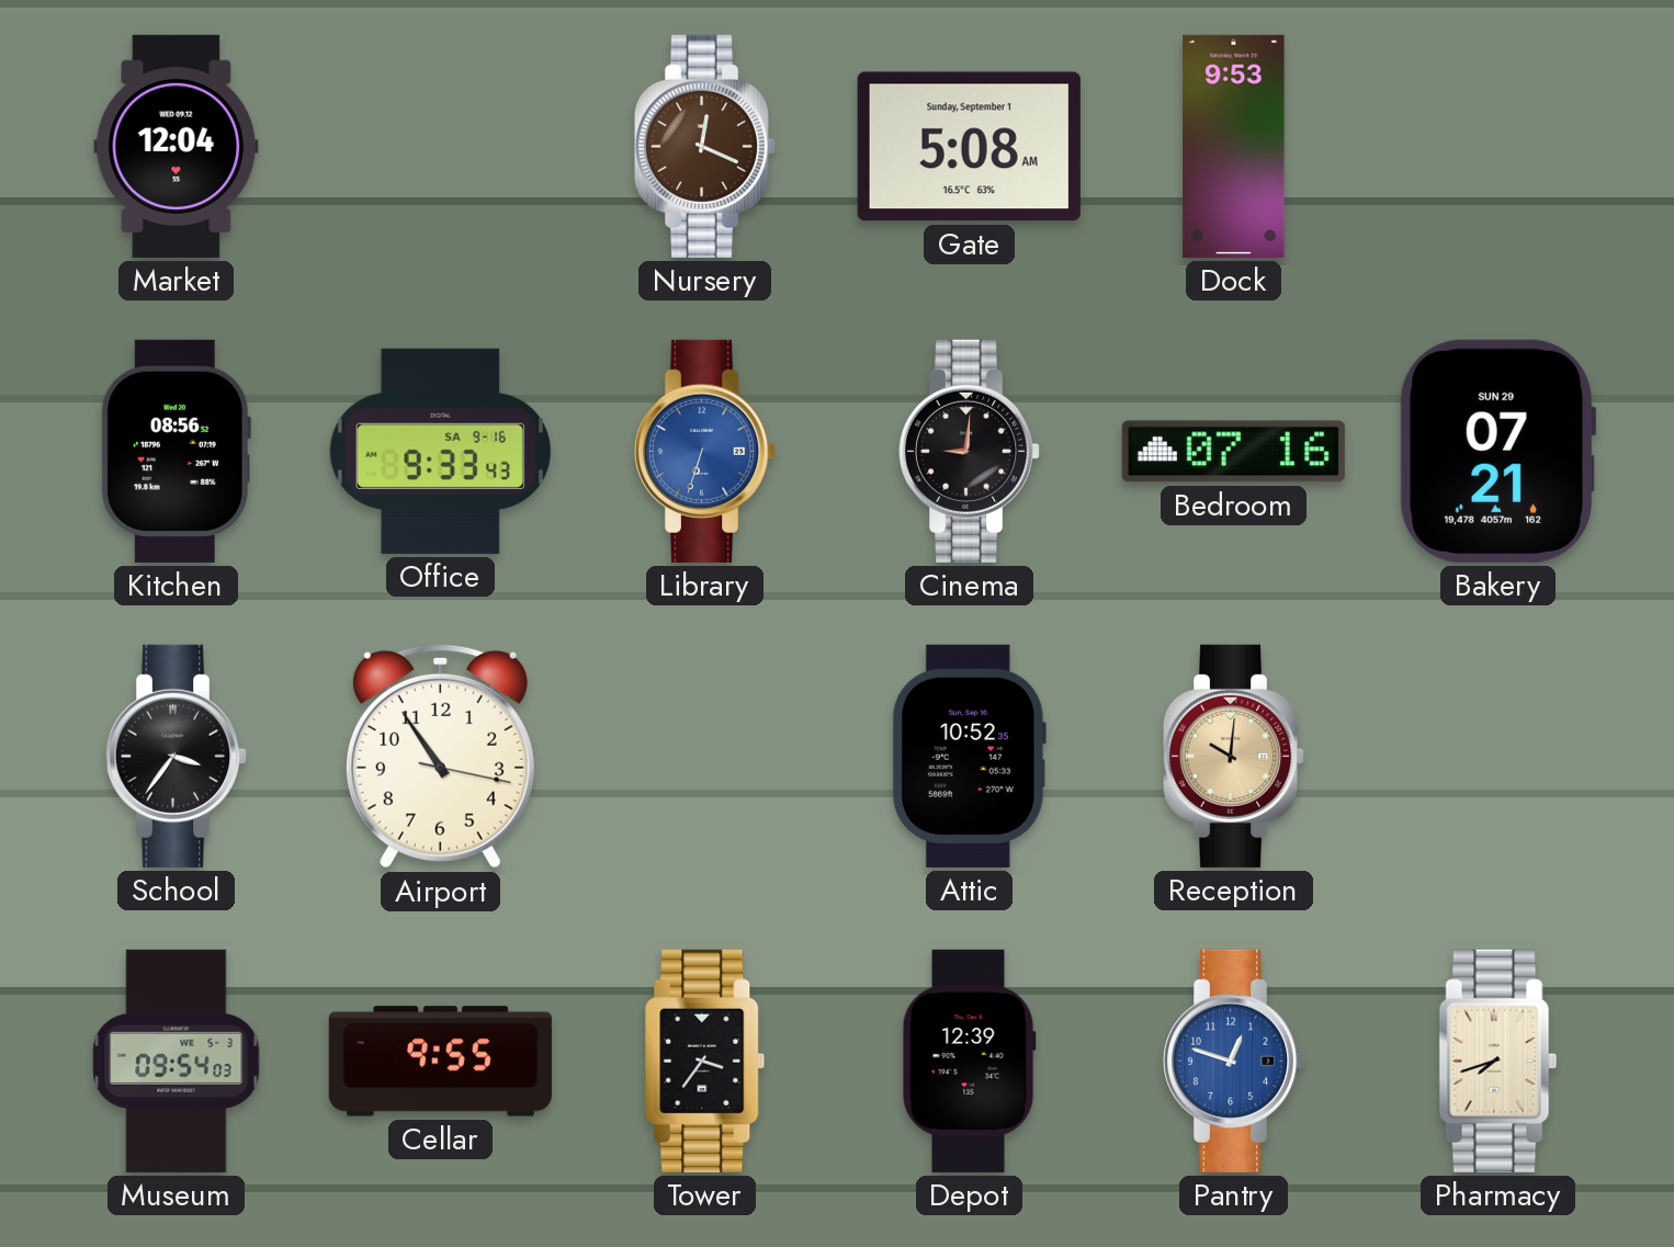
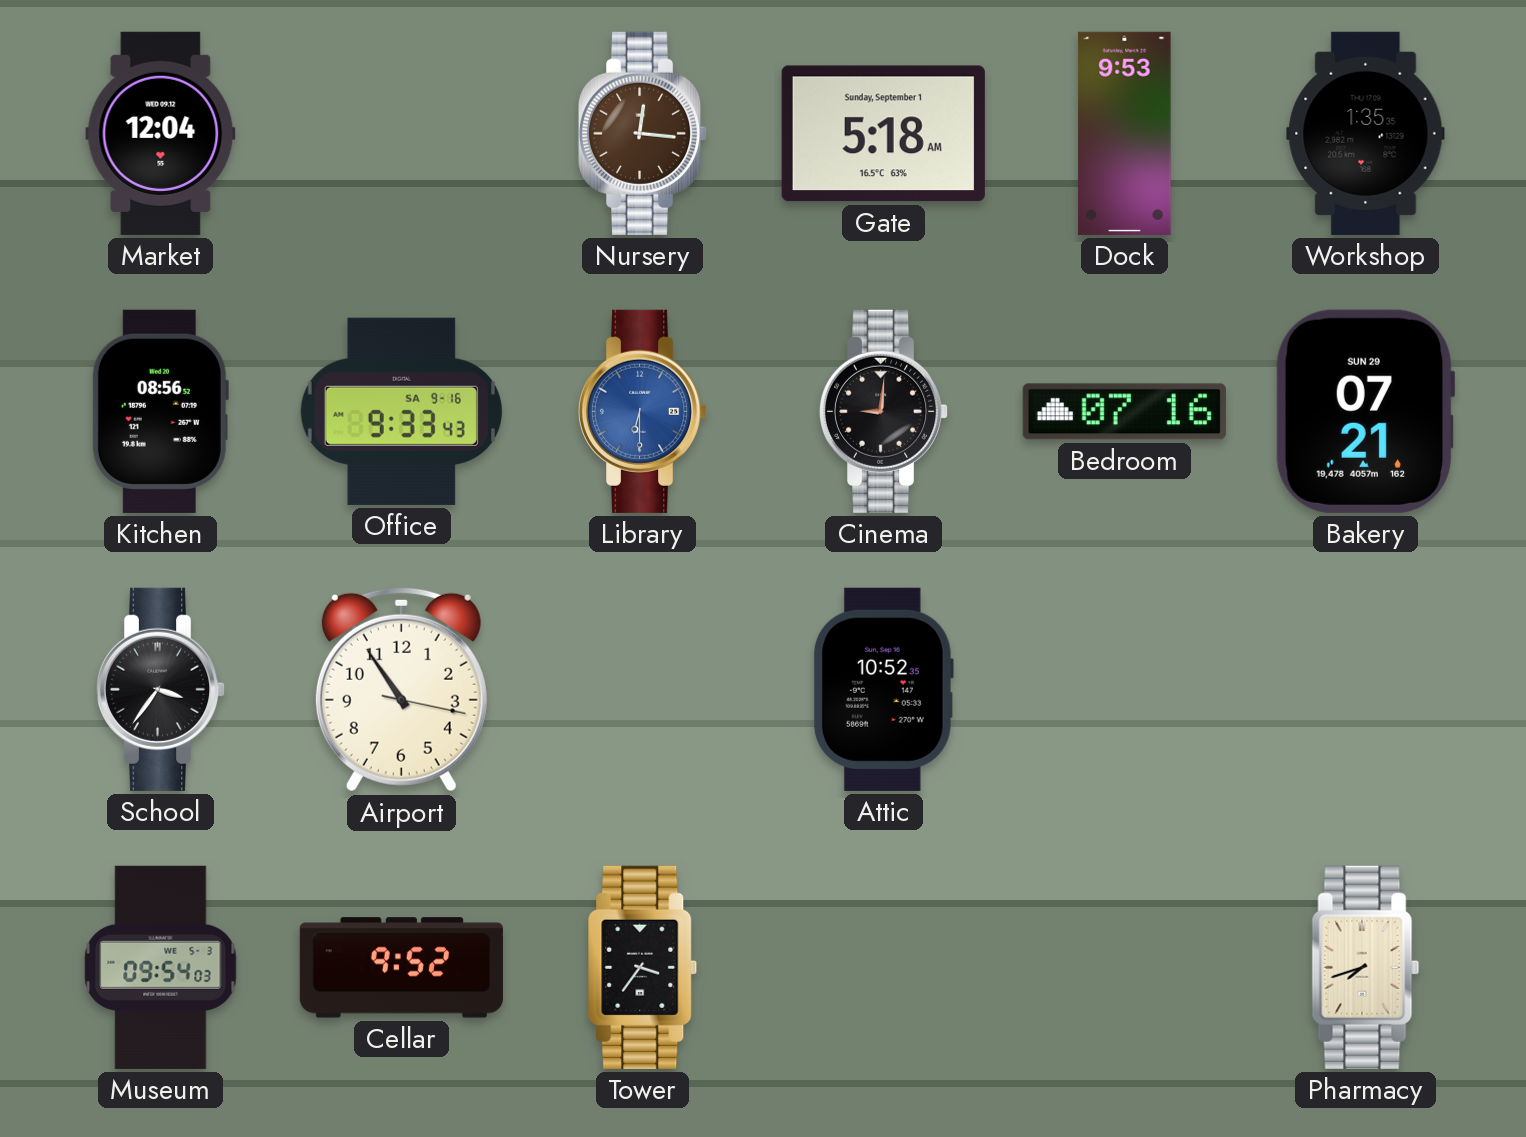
Nursery: 12:19 -> 12:16 (643, 133)
Gate: 5:08 -> 5:18 (883, 134)
Workshop: none -> 1:35 (1366, 133)
Library: 6:33 -> 6:30 (643, 411)
Reception: 10:01 -> none (1234, 756)
Cellar: 9:55 -> 9:52 (401, 968)
Depot: 12:39 -> none (969, 1061)
Pantry: 12:48 -> none (1234, 1061)
